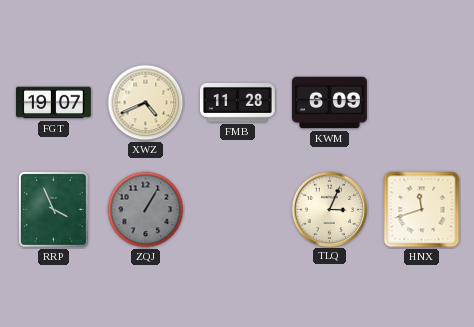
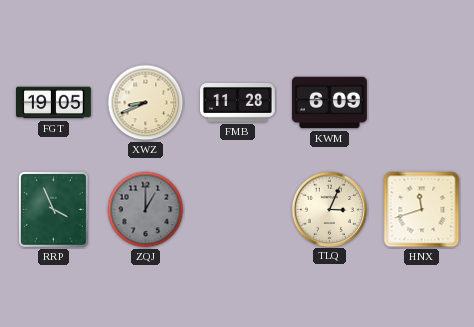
FGT: 19:07 -> 19:05 (54, 103)
XWZ: 4:41 -> 8:41 (146, 103)
ZQJ: 1:05 -> 1:00 (146, 210)
